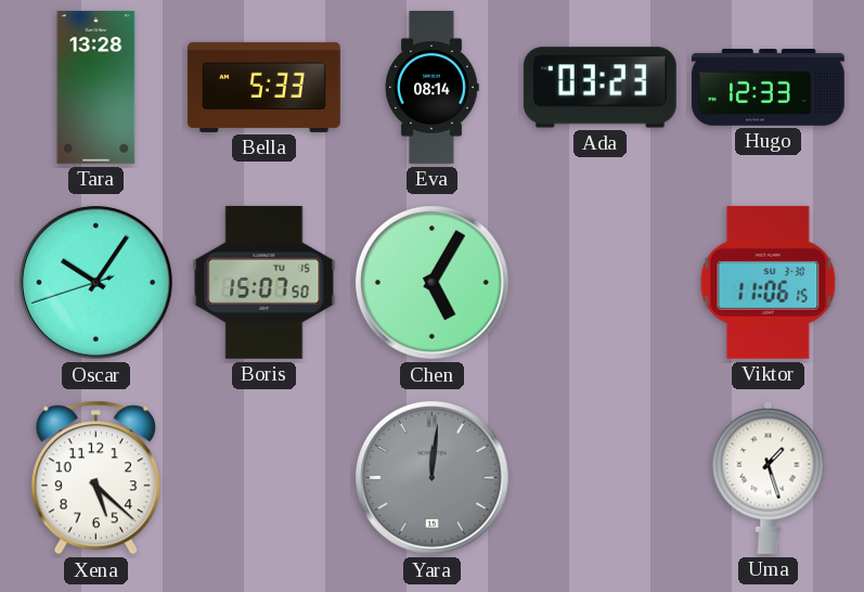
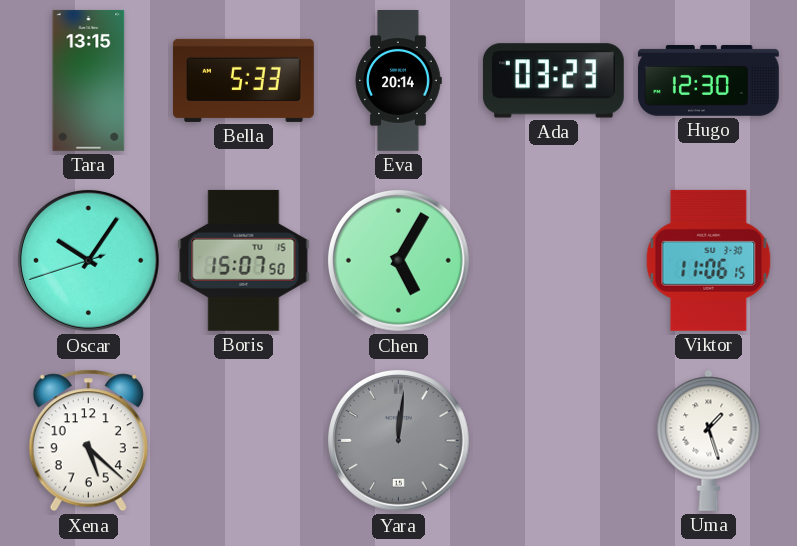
Tara: 13:28 -> 13:15 (89, 80)
Eva: 08:14 -> 20:14 (398, 81)
Hugo: 12:33 -> 12:30 (708, 81)
